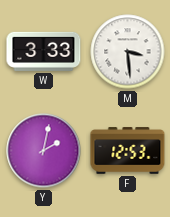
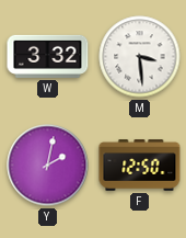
W: 3:33 -> 3:32 (48, 56)
F: 12:53 -> 12:50 (140, 166)
